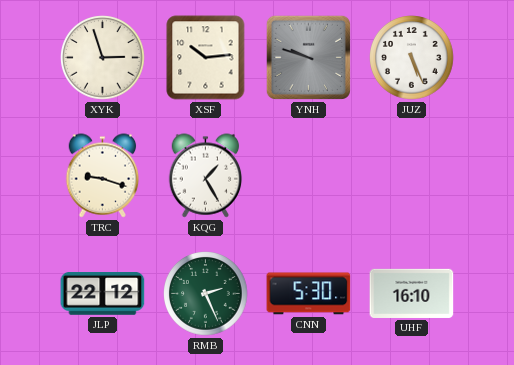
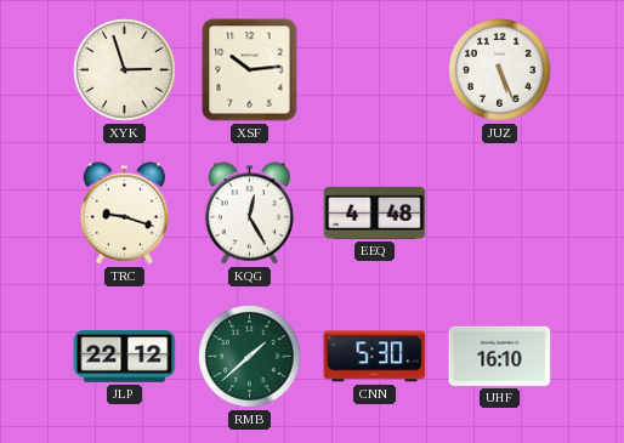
YNH: 9:48 -> none (308, 57)
KQG: 1:25 -> 12:25 (250, 214)
EEQ: none -> 4:48 (375, 212)
RMB: 2:26 -> 1:38 (250, 357)
